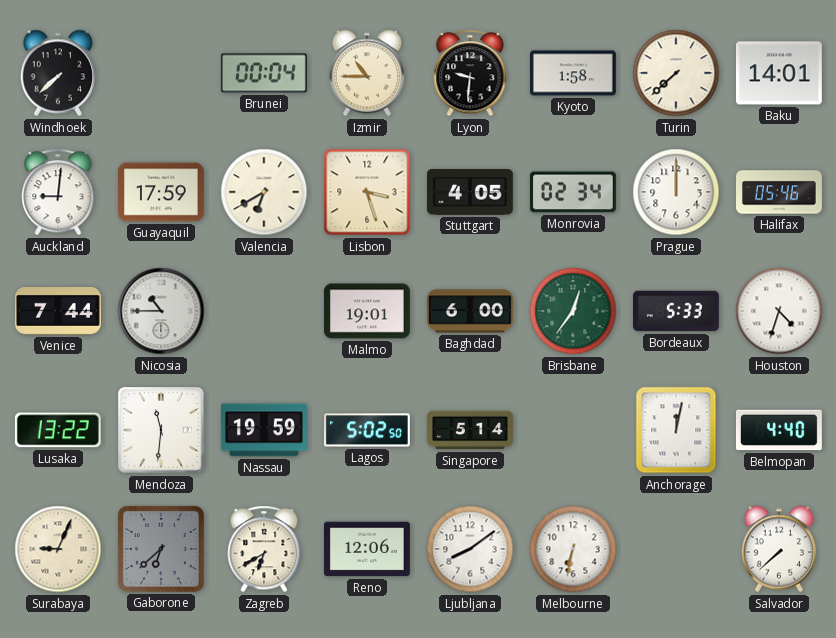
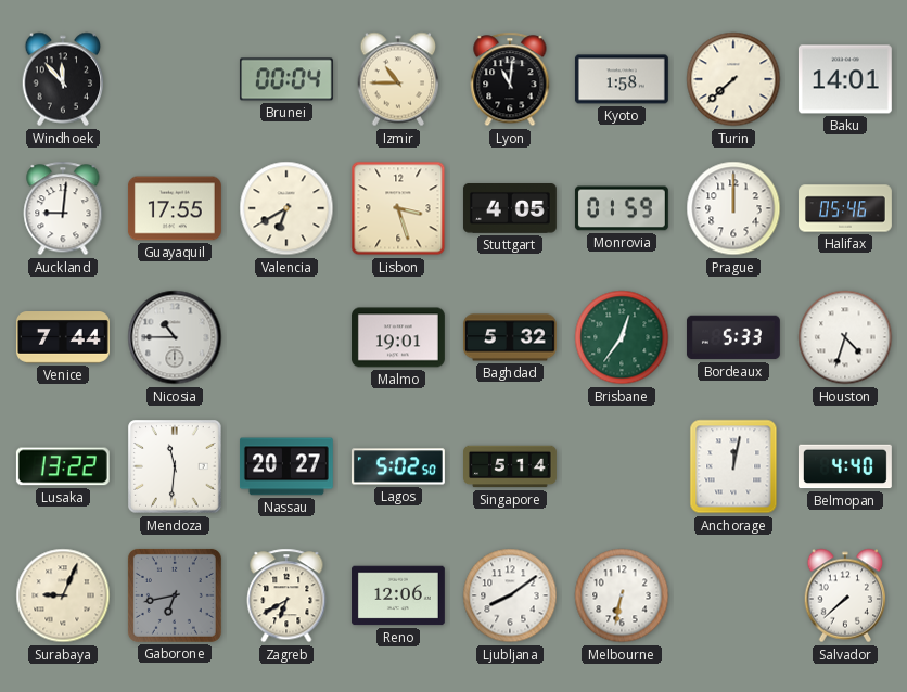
Windhoek: 7:38 -> 11:53 (63, 79)
Lyon: 9:31 -> 11:01 (510, 79)
Guayaquil: 17:59 -> 17:55 (175, 208)
Monrovia: 02:34 -> 01:59 (622, 208)
Baghdad: 6:00 -> 5:32 (511, 337)
Nassau: 19:59 -> 20:27 (286, 466)
Gaborone: 6:38 -> 6:43 (175, 595)
